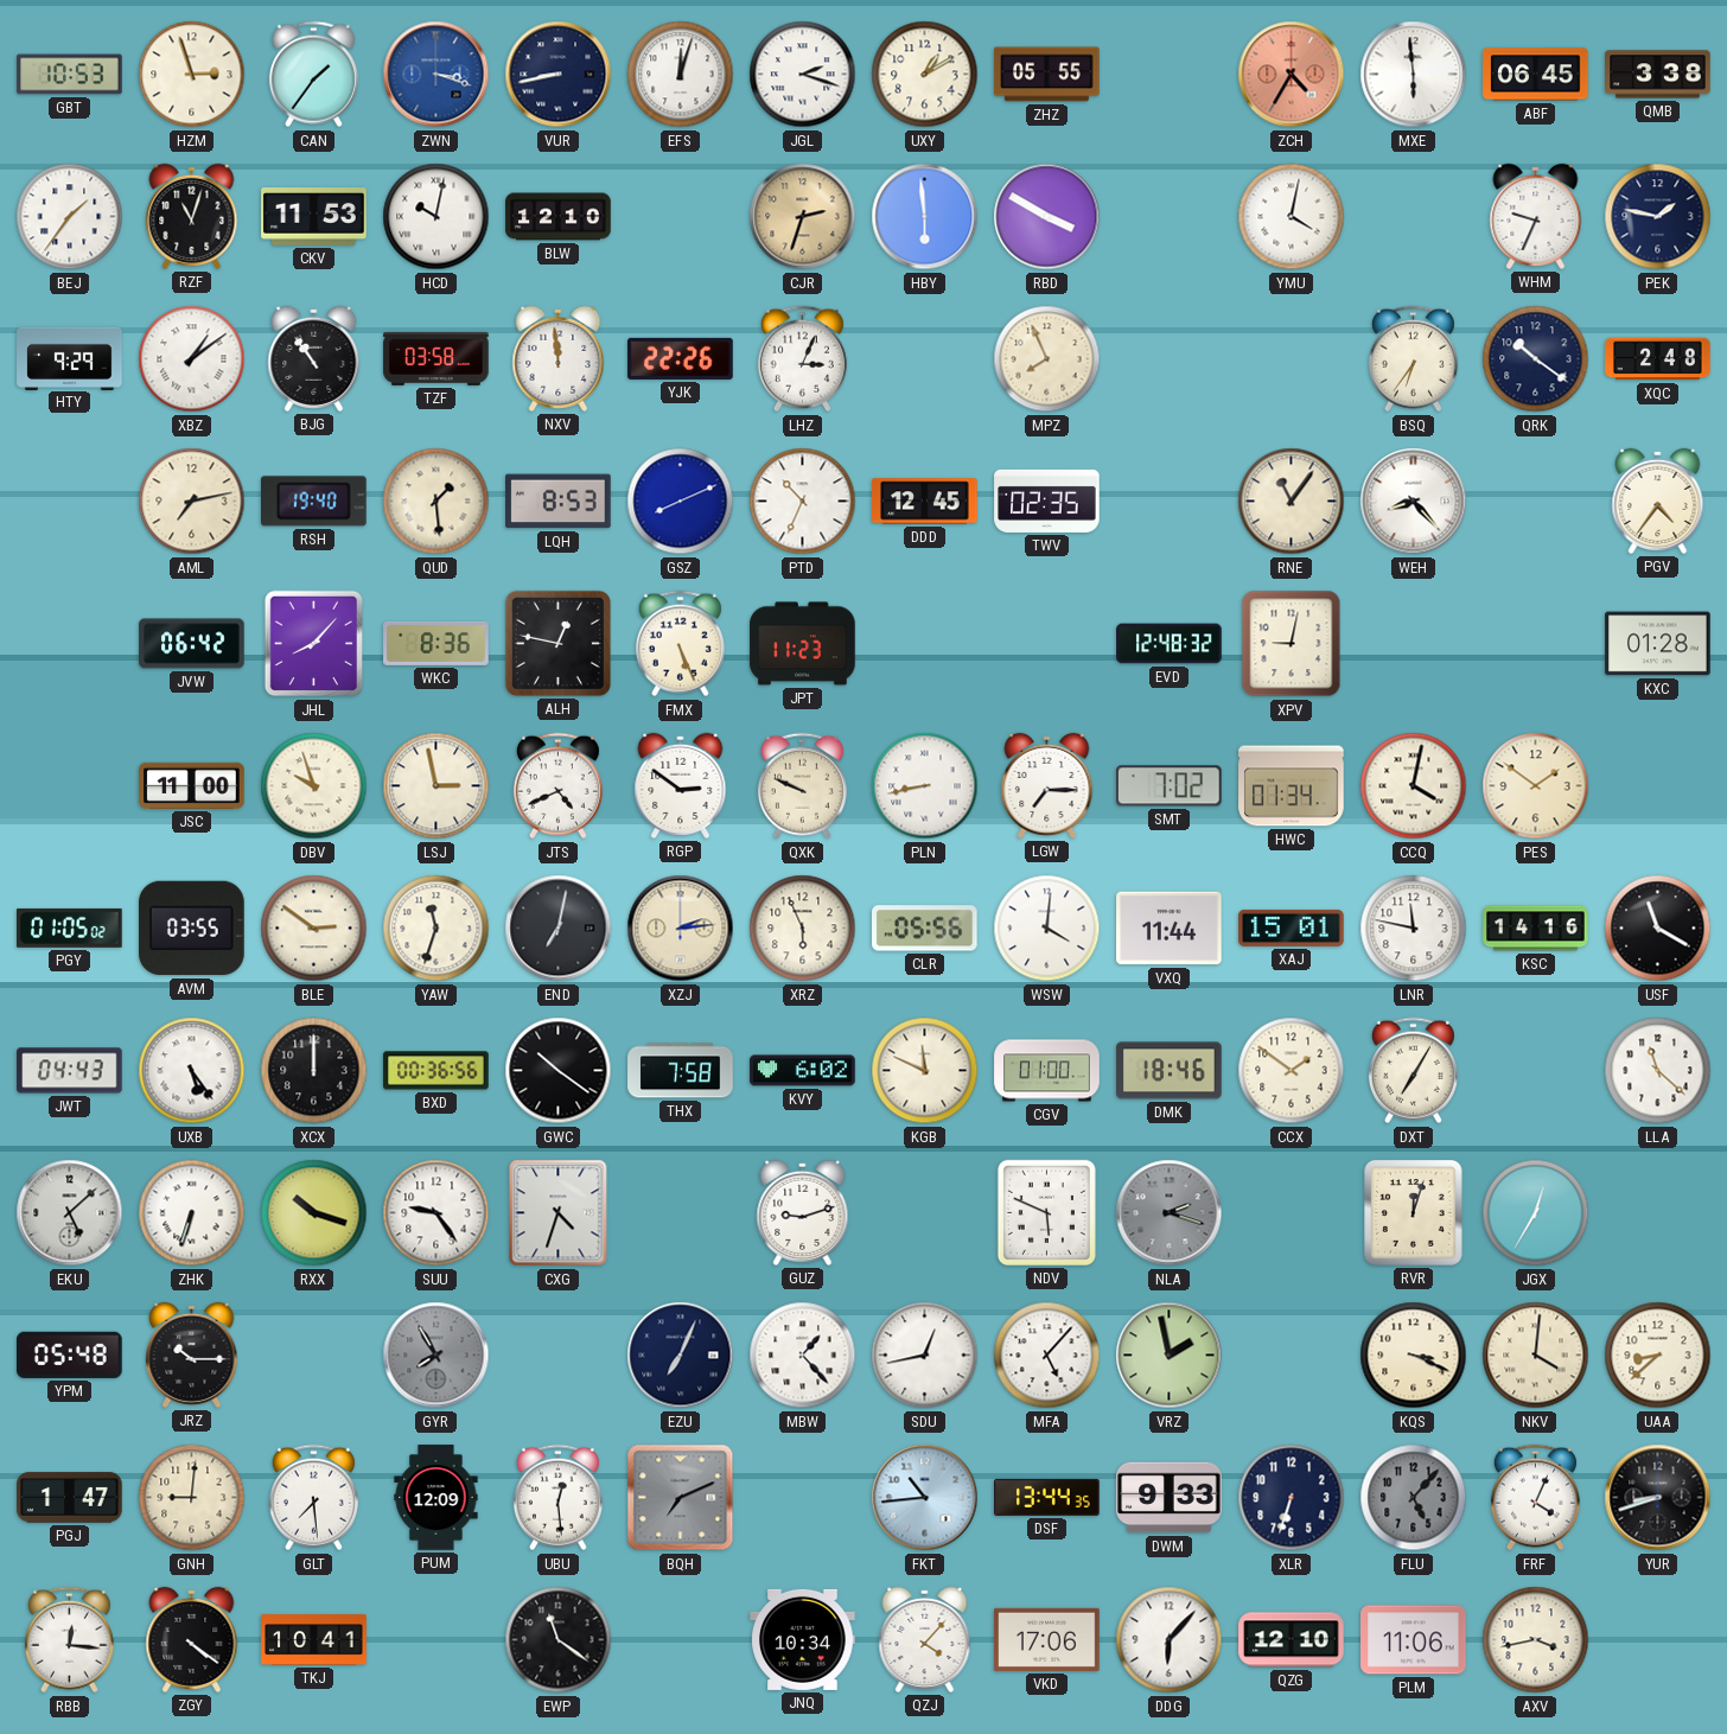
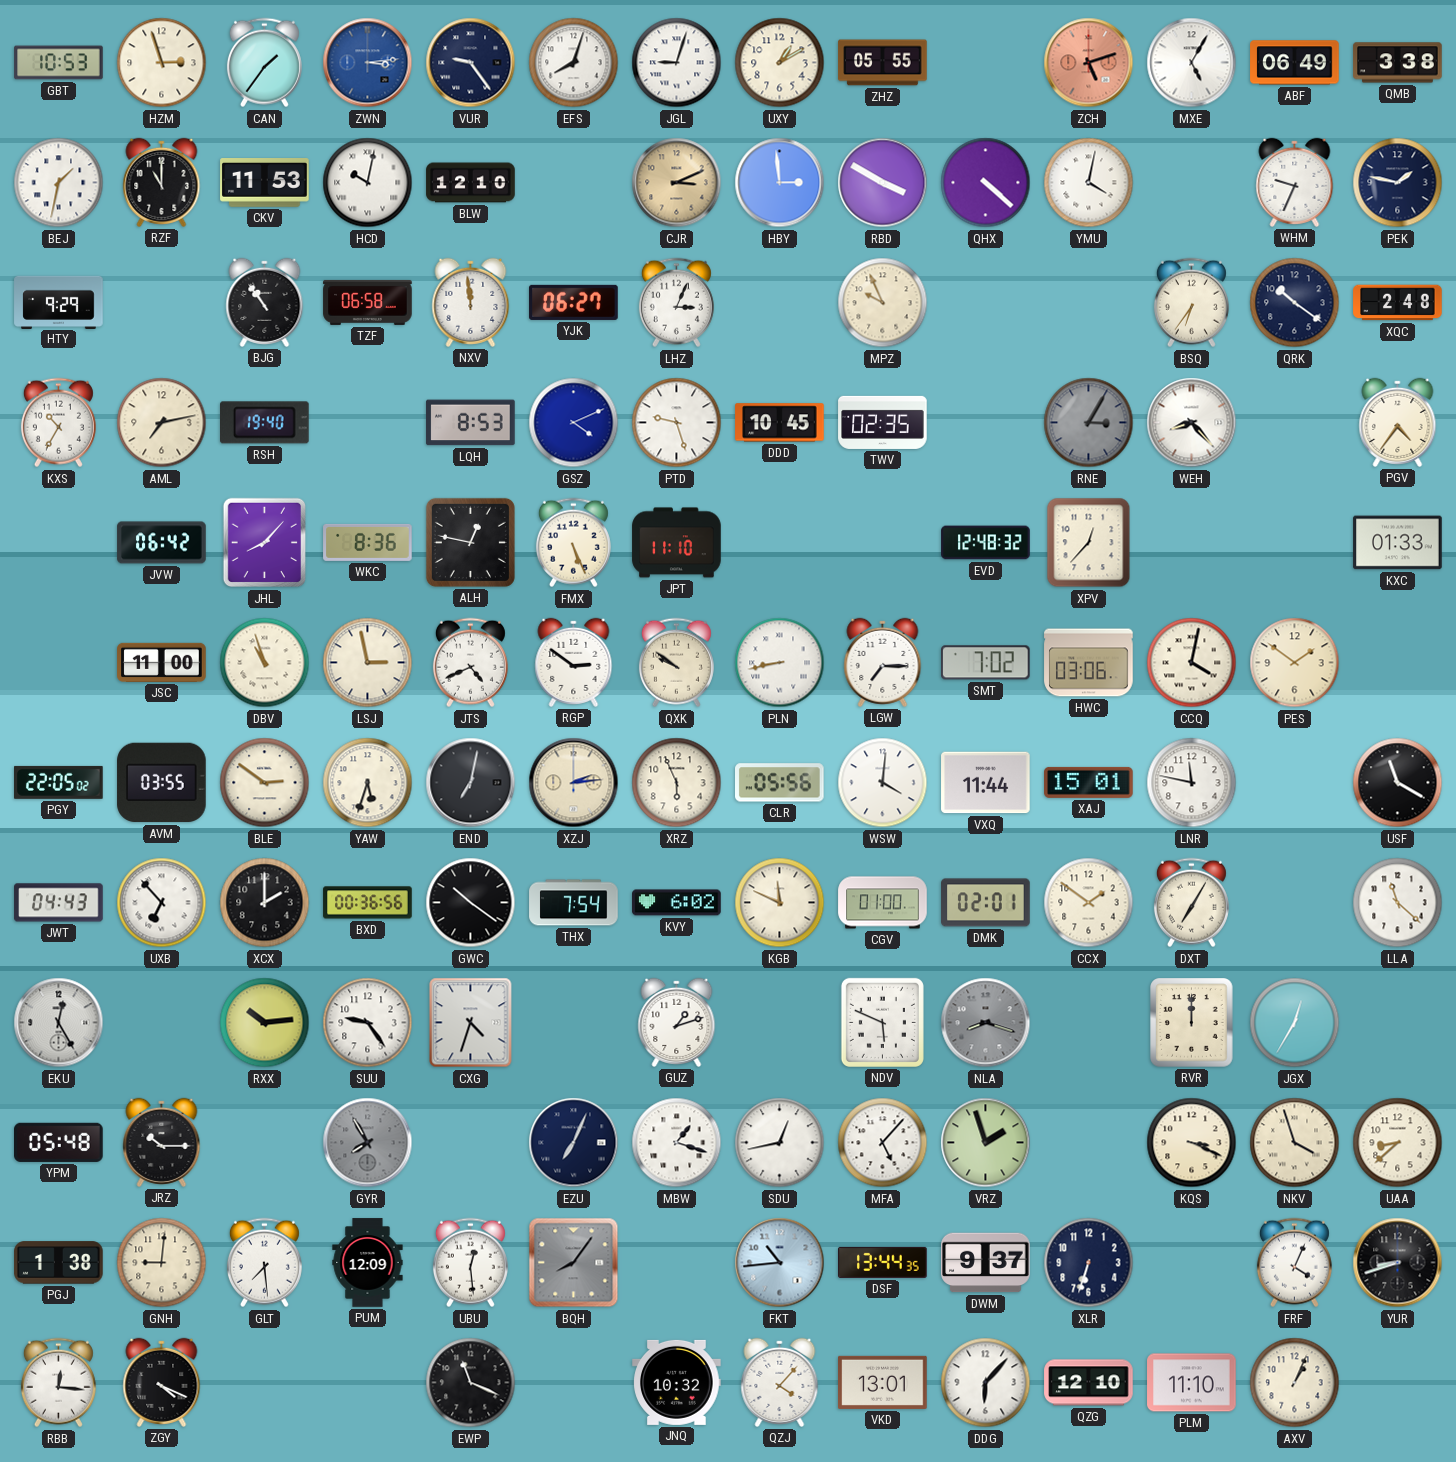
ZWN: 3:18 -> 3:14 (368, 63)
VUR: 8:43 -> 9:24 (471, 63)
EFS: 12:03 -> 8:03 (574, 63)
JGL: 2:18 -> 9:03 (677, 63)
ZCH: 4:35 -> 5:12 (1089, 63)
MXE: 5:59 -> 5:05 (1192, 63)
ABF: 06:45 -> 06:49 (1295, 63)
BEJ: 1:36 -> 1:32 (59, 183)
RZF: 11:03 -> 11:00 (162, 182)
CJR: 2:33 -> 3:11 (677, 183)
HBY: 5:59 -> 2:59 (780, 183)
QHX: none -> 4:22 (986, 183)
XBZ: 1:09 -> none (192, 359)
TZF: 03:58 -> 06:58 (368, 302)
YJK: 22:26 -> 06:27 (574, 302)
MPZ: 7:56 -> 9:56 (883, 303)
KXS: none -> 10:35 (58, 423)
QUD: 1:29 -> none (436, 502)
GSZ: 8:11 -> 4:11 (574, 423)
PTD: 10:34 -> 9:27 (677, 423)
DDD: 12:45 -> 10:45 (780, 423)
RNE: 11:06 -> 3:05 (1089, 423)
RNE dial: cream -> grey (1089, 423)
JPT: 11:23 -> 11:10 (677, 543)
XPV: 9:02 -> 12:37 (1089, 543)
KXC: 01:28 -> 01:33 (1398, 543)
DBV: 9:57 -> 10:57 (265, 663)
QXK: 9:49 -> 9:51 (676, 663)
HWC: 01:34 -> 03:06 (1089, 663)
PGY: 01:05 -> 22:05 (59, 782)
YAW: 11:33 -> 5:33 (368, 783)
KSC: 14:16 -> none (1536, 929)
UXB: 5:24 -> 6:53 (162, 903)
XCX: 12:00 -> 2:00 (265, 903)
THX: 7:58 -> 7:54 (574, 903)
DMK: 18:46 -> 02:01 (986, 903)
EKU: 5:08 -> 12:25 (59, 1023)
ZHK: 6:33 -> none (192, 1213)
RXX: 10:18 -> 10:14 (265, 1023)
GUZ: 9:12 -> 1:12 (677, 1022)
NLA: 2:18 -> 8:18 (986, 1023)
RVR: 12:03 -> 12:00 (1192, 1023)
MBW: 1:23 -> 1:18 (677, 1143)
VRZ: 1:58 -> 1:57 (986, 1143)
NKV: 4:01 -> 3:57 (1295, 1143)
PGJ: 1:47 -> 1:38 (59, 1263)
BQH: 7:11 -> 8:06 (574, 1263)
DWM: 9:33 -> 9:37 (986, 1263)
FLU: 5:07 -> none (1414, 1498)
ZGY: 4:21 -> 4:19 (162, 1382)
TKJ: 10:41 -> none (314, 1640)
EWP: 11:21 -> 11:19 (471, 1383)
JNQ: 10:34 -> 10:32 (677, 1382)
VKD: 17:06 -> 13:01 (883, 1382)
PLM: 11:06 -> 11:10 (1192, 1383)
AXV: 3:43 -> 1:04 (1295, 1383)
